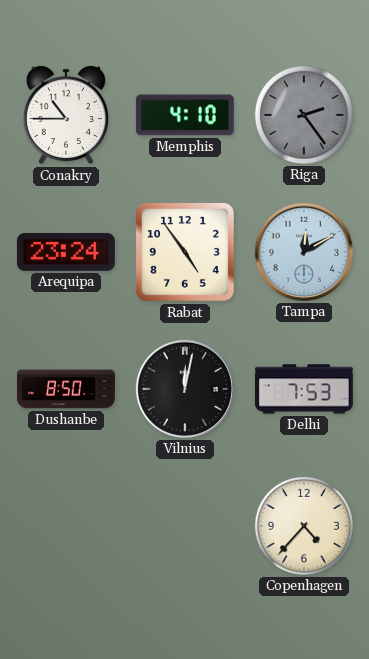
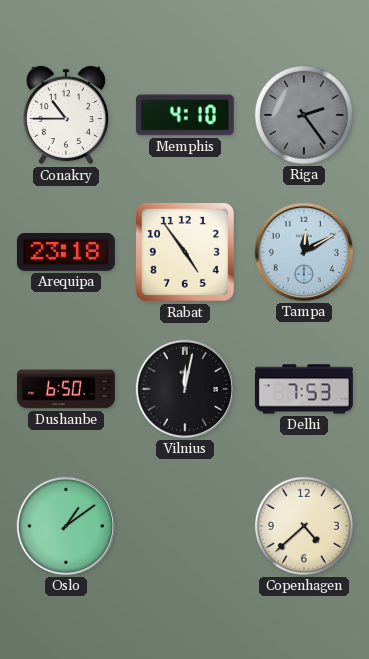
Arequipa: 23:24 -> 23:18 (66, 252)
Dushanbe: 8:50 -> 6:50 (66, 389)
Oslo: none -> 1:09 (66, 526)
Copenhagen: 4:37 -> 4:38 (304, 526)
